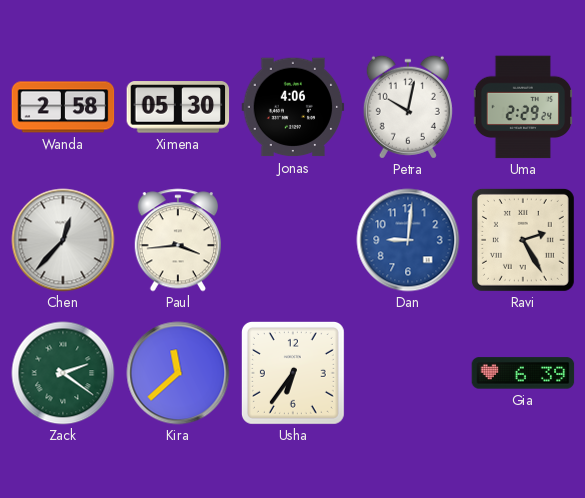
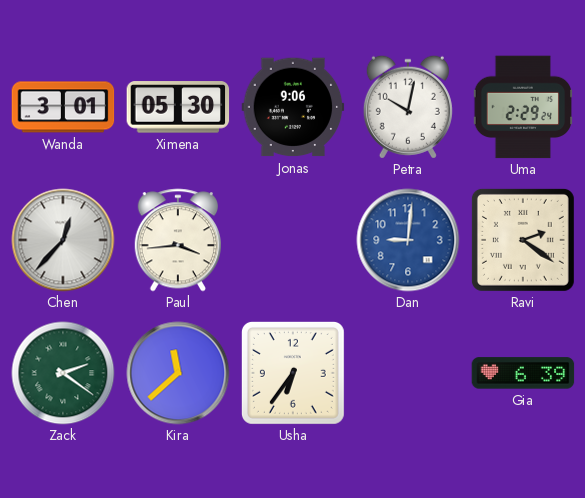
Wanda: 2:58 -> 3:01 (63, 107)
Jonas: 4:06 -> 9:06 (293, 107)
Ravi: 2:25 -> 2:21 (523, 240)
